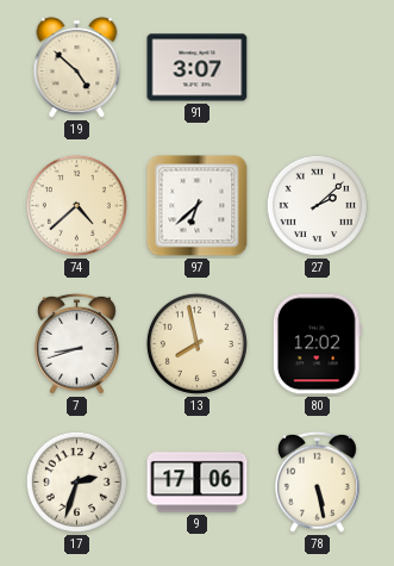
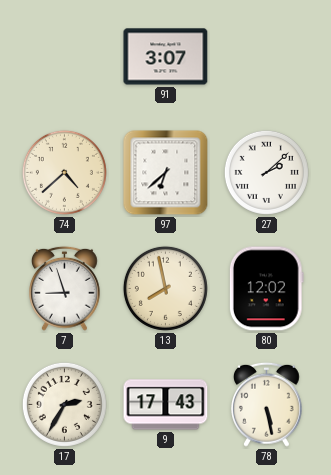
19: 4:52 -> none (77, 68)
7: 8:42 -> 8:57 (65, 288)
17: 2:33 -> 2:35 (64, 404)
9: 17:06 -> 17:43 (166, 405)
